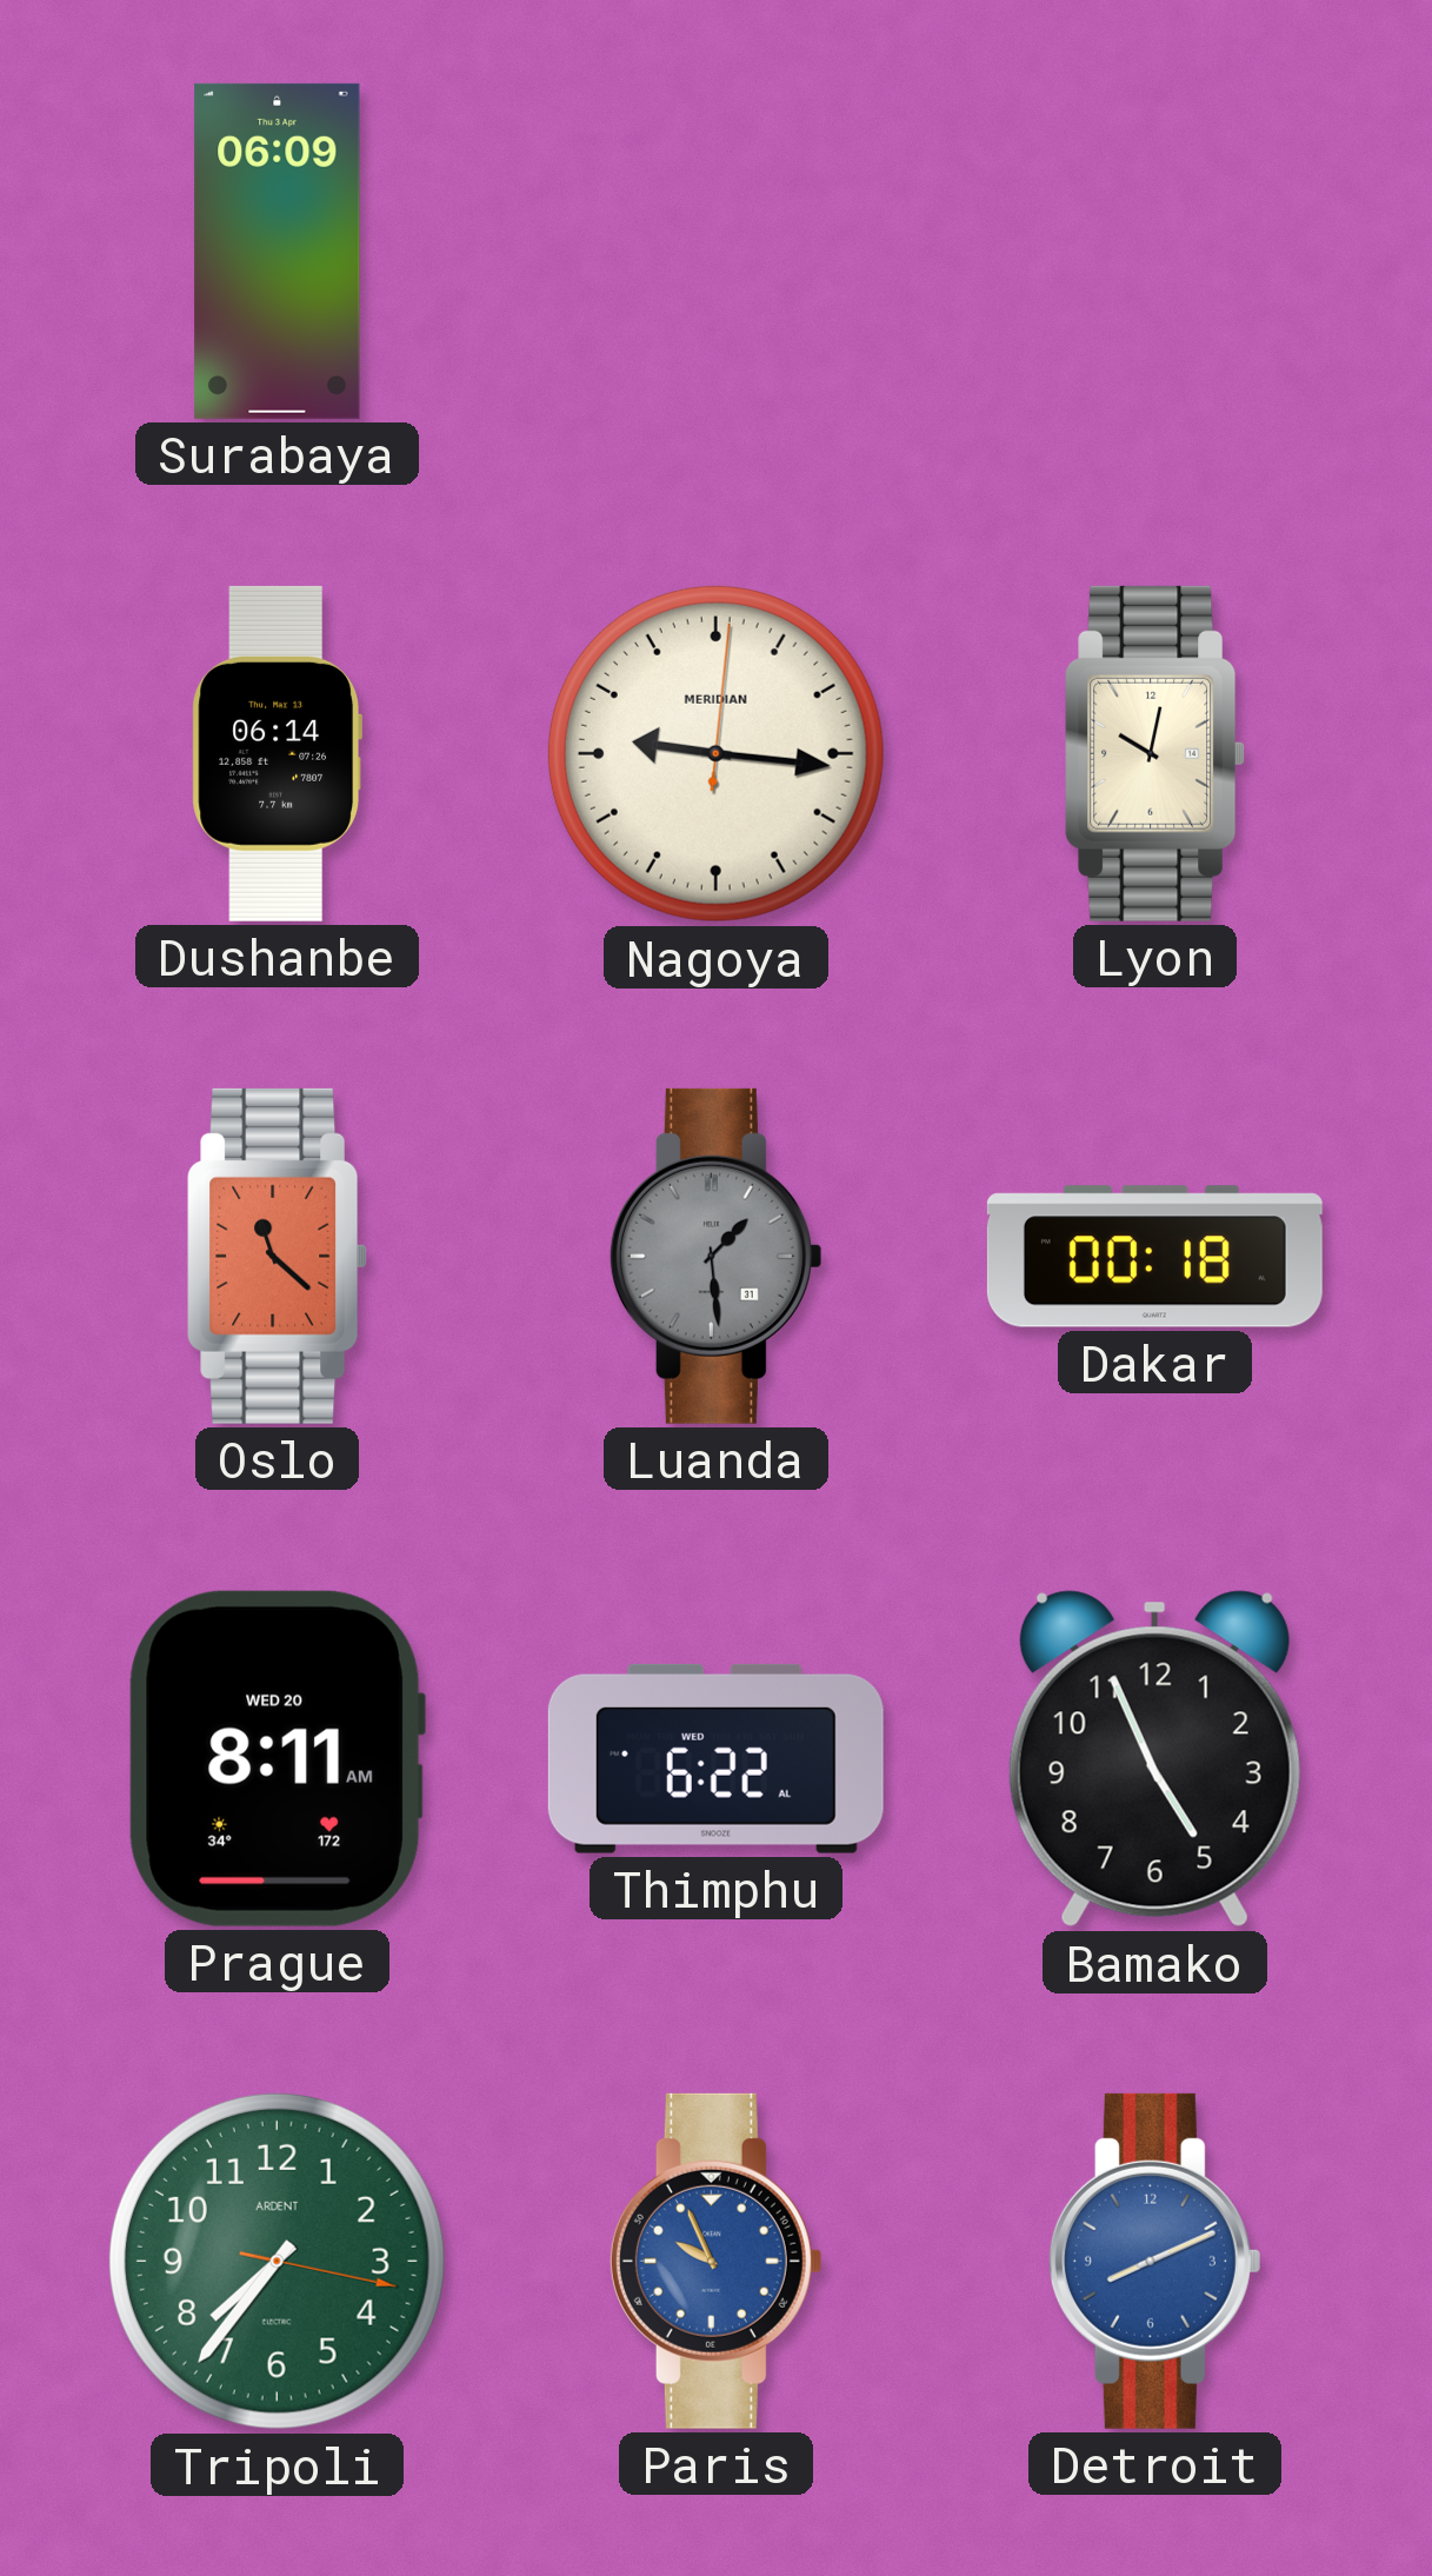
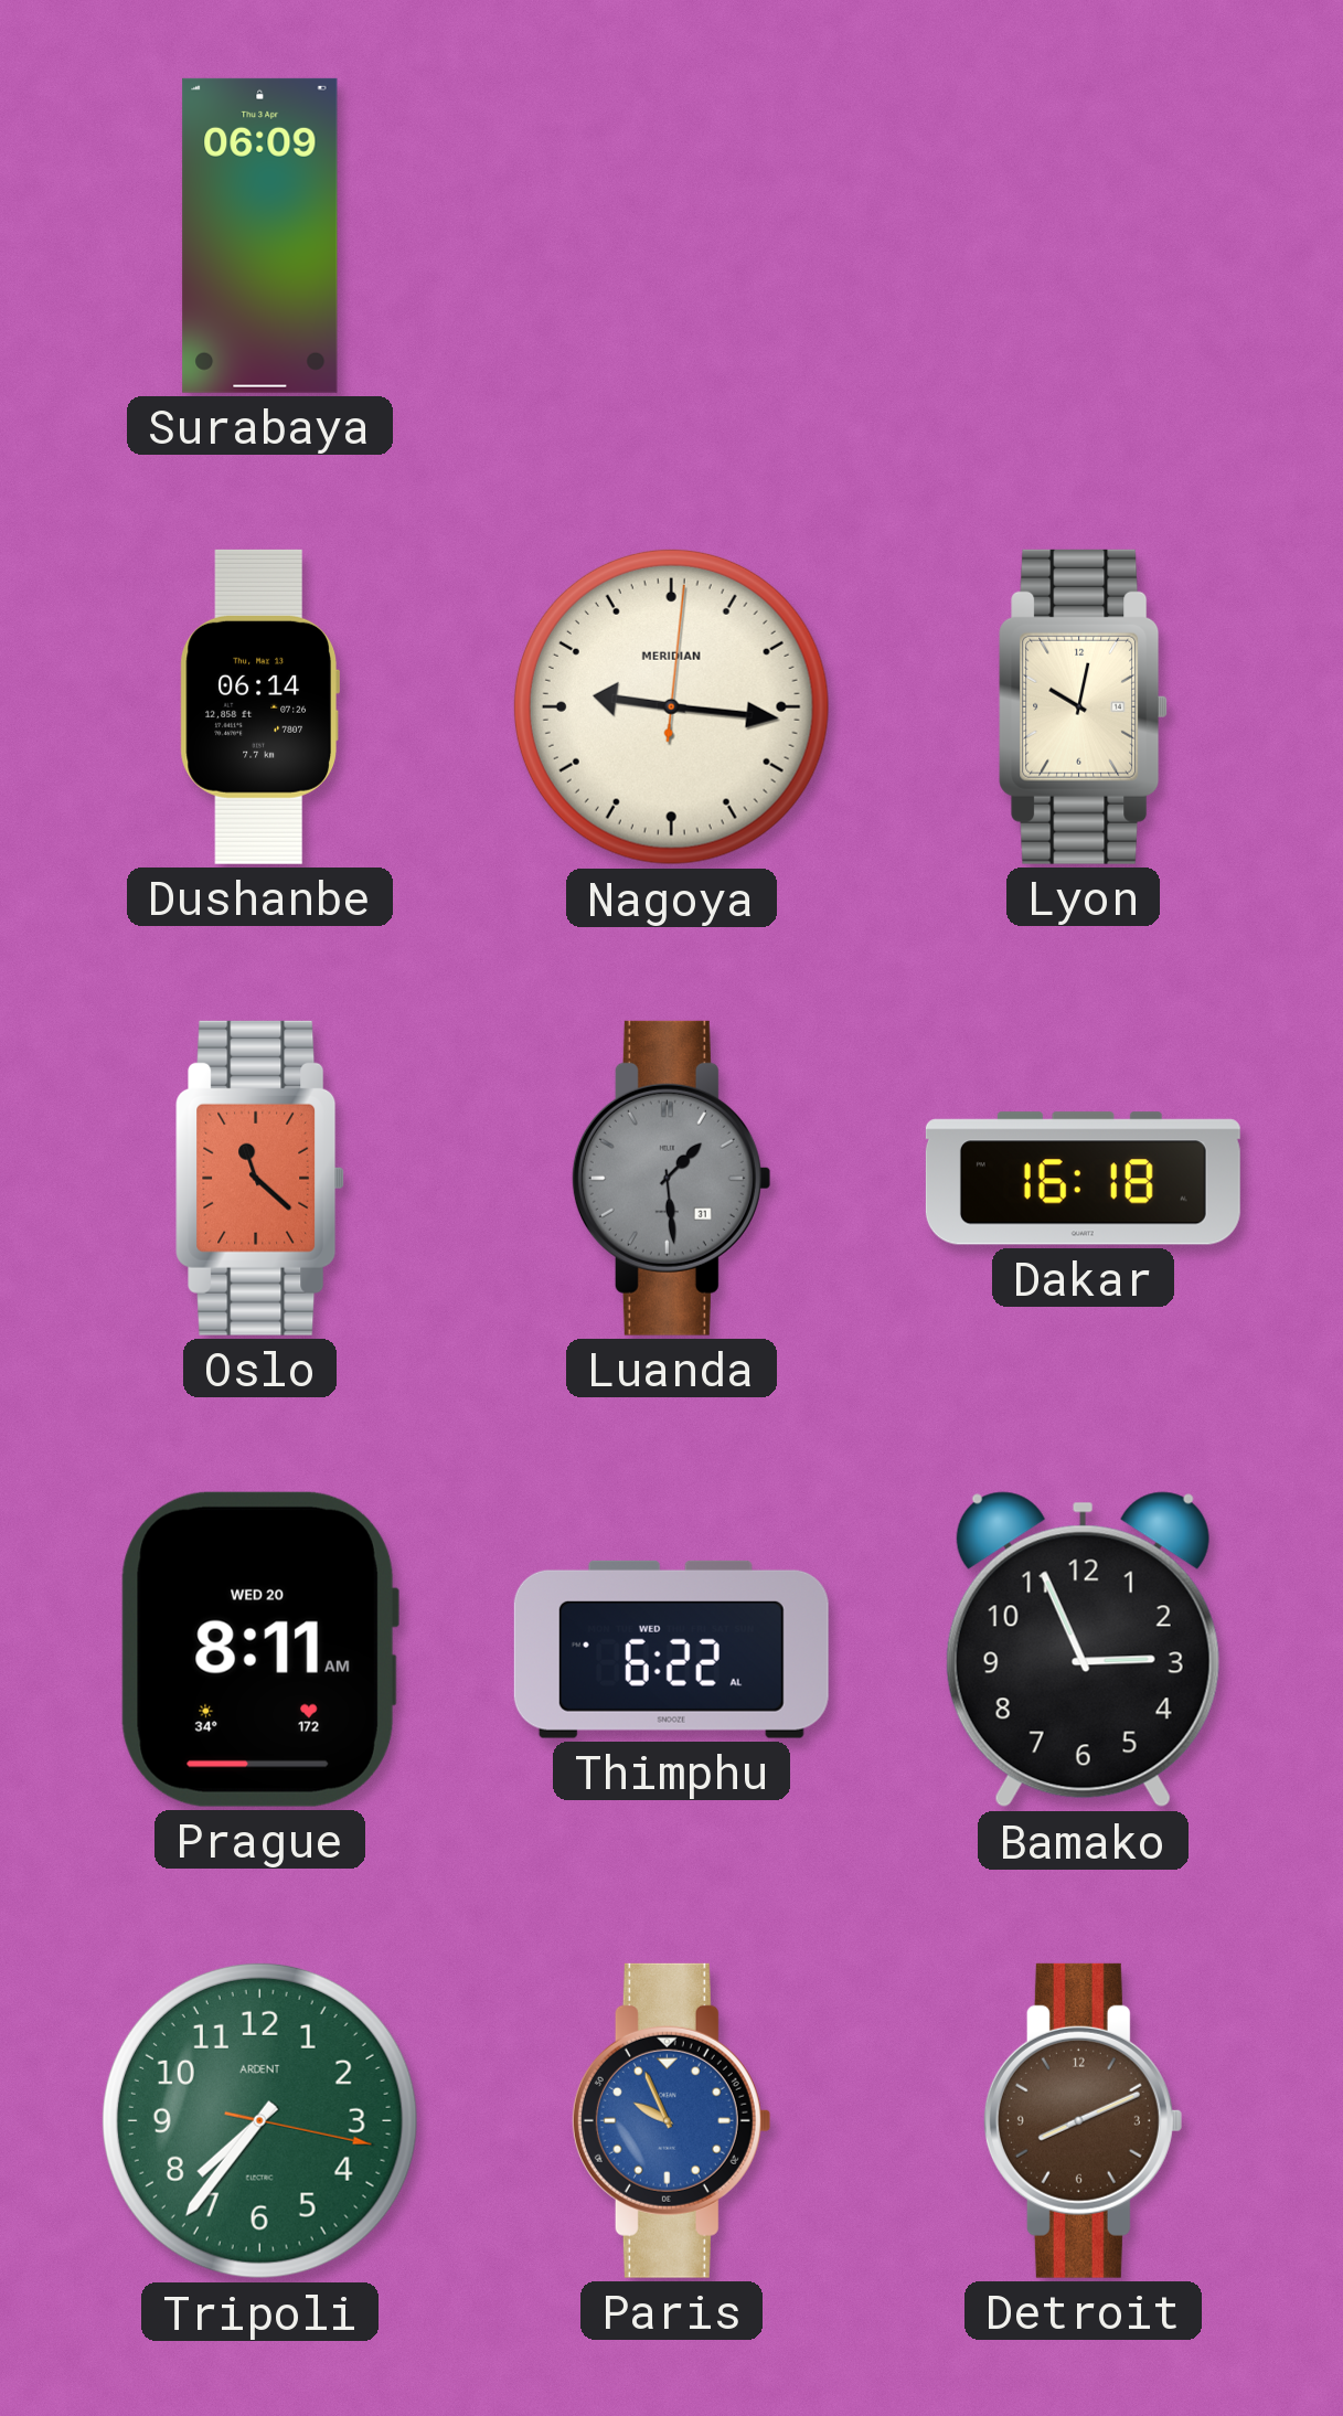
Dakar: 00:18 -> 16:18 (1083, 1179)
Bamako: 4:56 -> 2:56 (1083, 1650)
Detroit dial: blue -> brown (1083, 2120)
